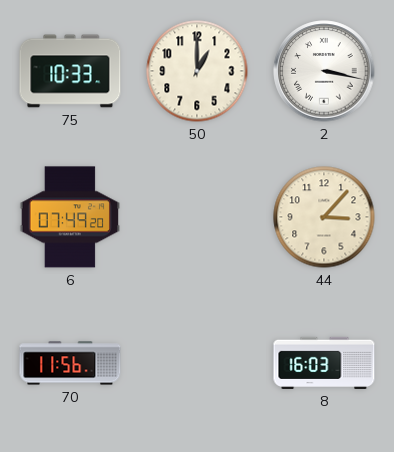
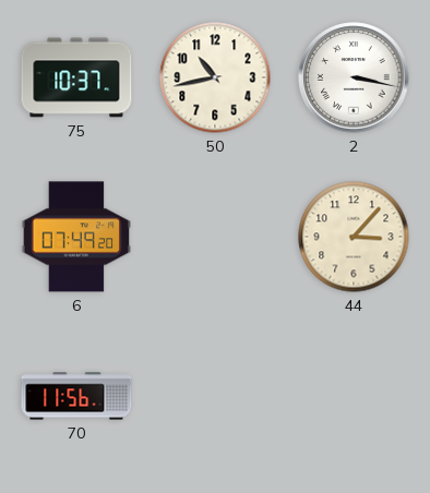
75: 10:33 -> 10:37 (76, 77)
50: 1:00 -> 10:43 (215, 77)
8: 16:03 -> none (324, 363)
